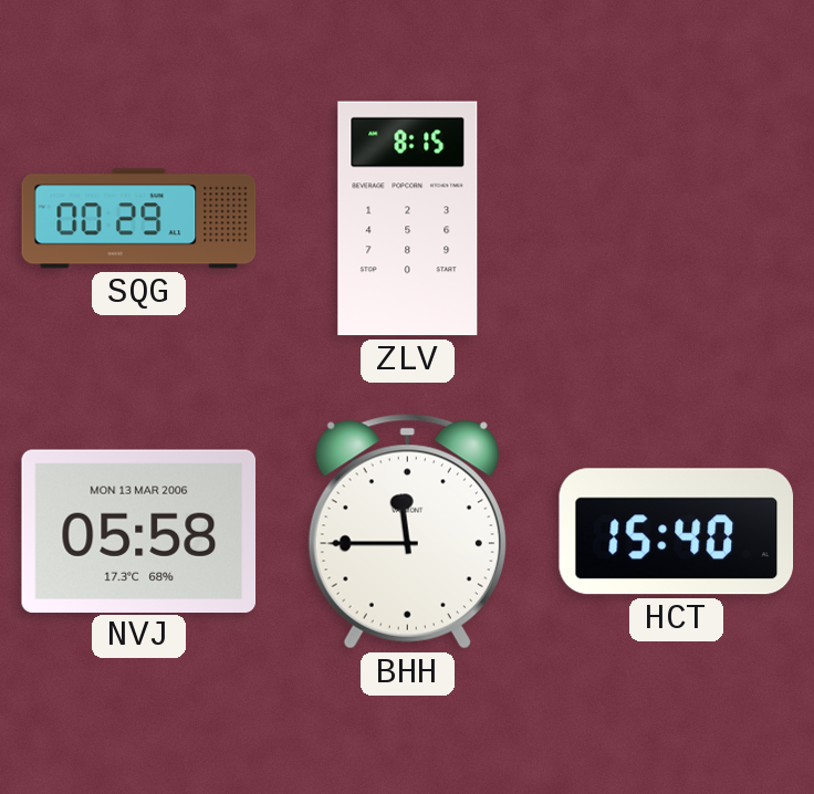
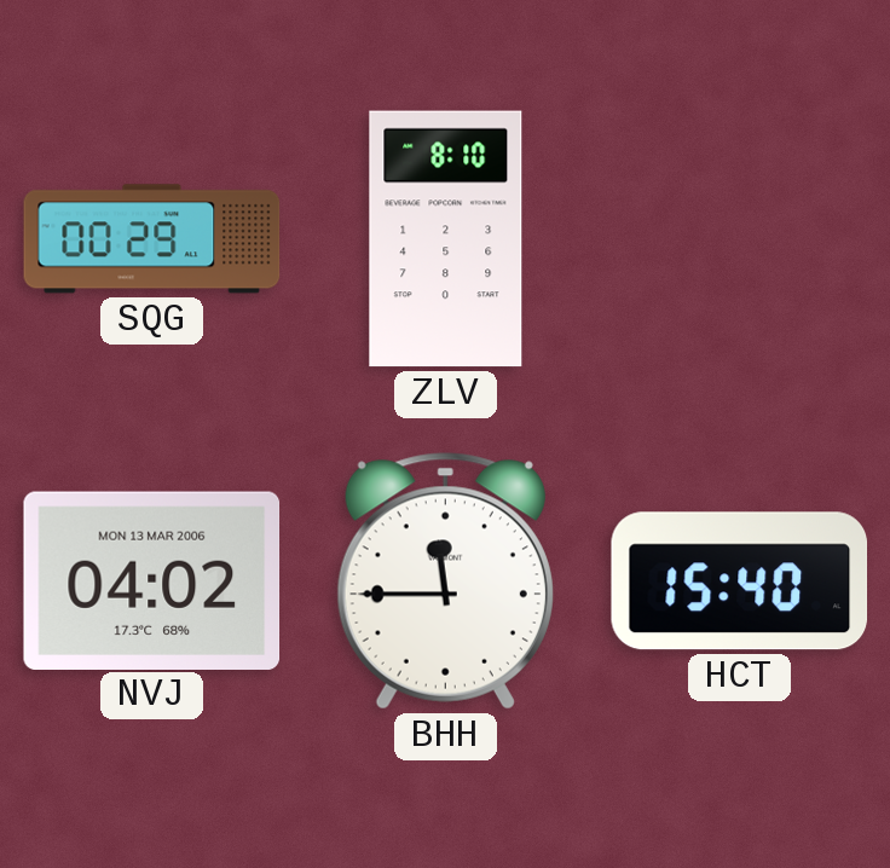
ZLV: 8:15 -> 8:10 (446, 239)
NVJ: 05:58 -> 04:02 (152, 580)
